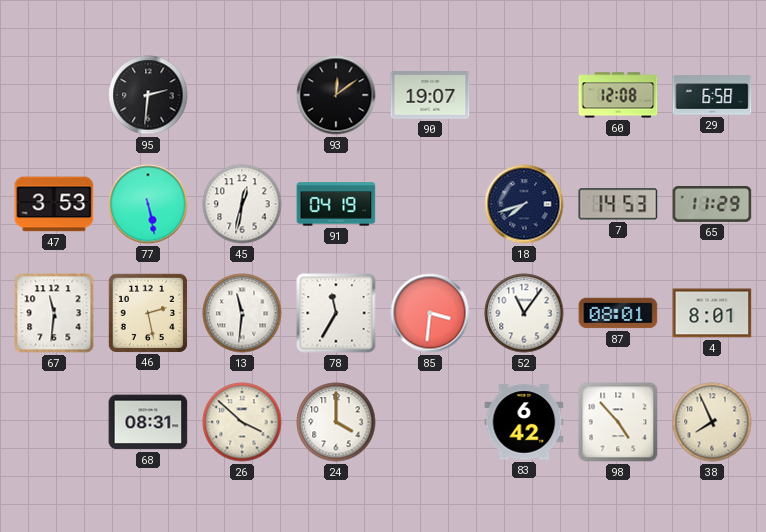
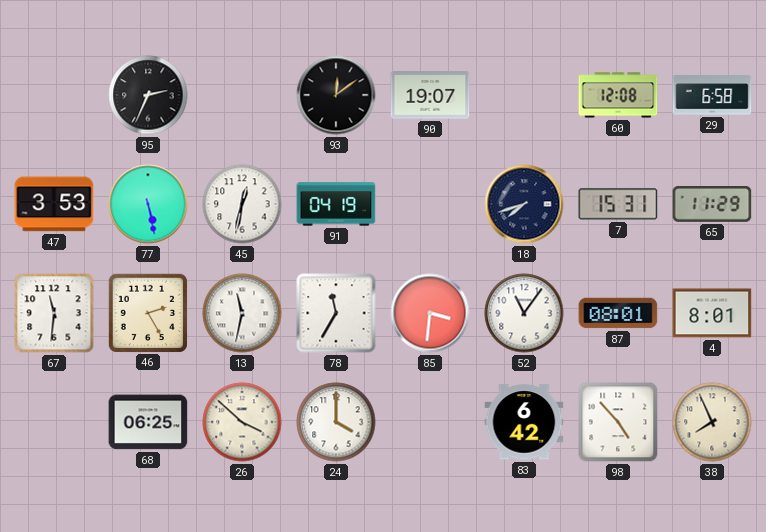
95: 2:31 -> 2:34 (148, 95)
7: 14:53 -> 15:31 (618, 204)
46: 2:28 -> 2:25 (147, 312)
13: 11:31 -> 11:32 (242, 313)
68: 08:31 -> 06:25 (148, 422)
